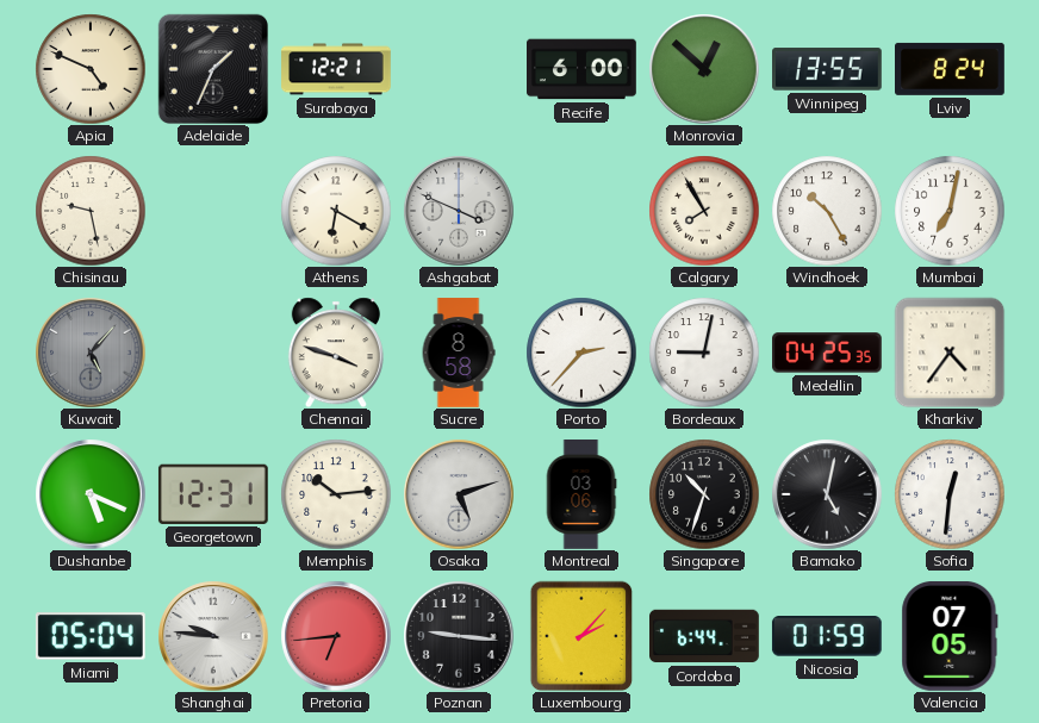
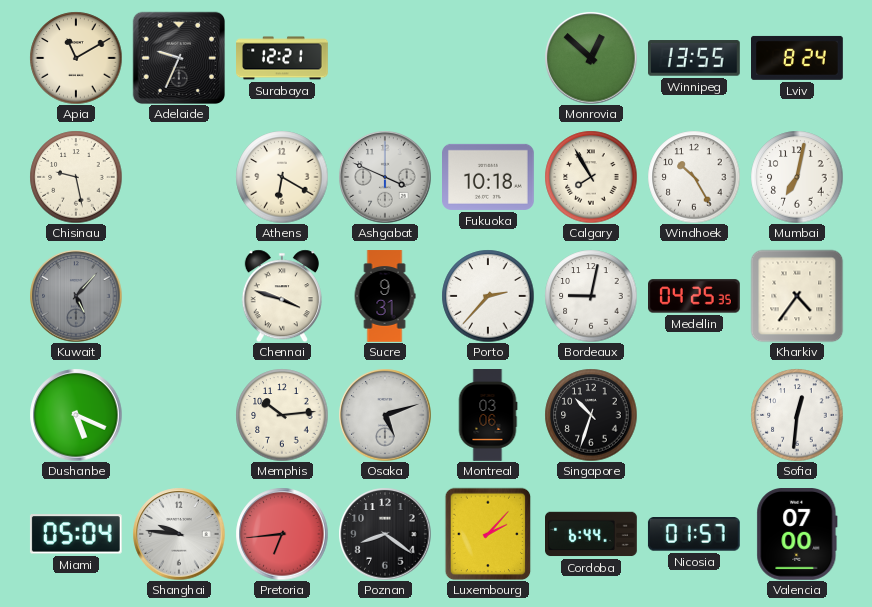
Apia: 4:49 -> 11:10 (76, 58)
Adelaide: 1:34 -> 9:34 (178, 57)
Recife: 6:00 -> none (583, 69)
Fukuoka: none -> 10:18 (489, 177)
Sucre: 8:58 -> 9:31 (385, 296)
Georgetown: 12:31 -> none (213, 494)
Bamako: 5:02 -> none (827, 494)
Poznan: 9:16 -> 8:21 (385, 534)
Nicosia: 01:59 -> 01:57 (694, 534)
Valencia: 07:05 -> 07:00 (797, 535)
